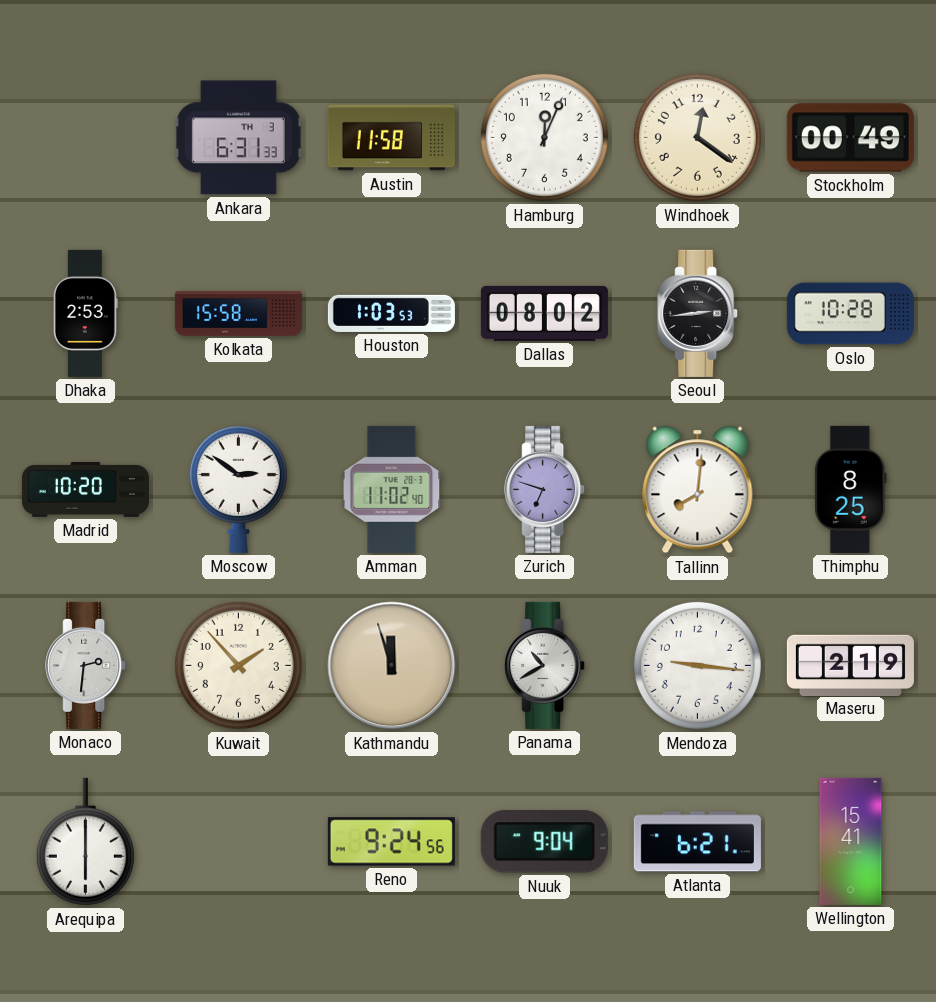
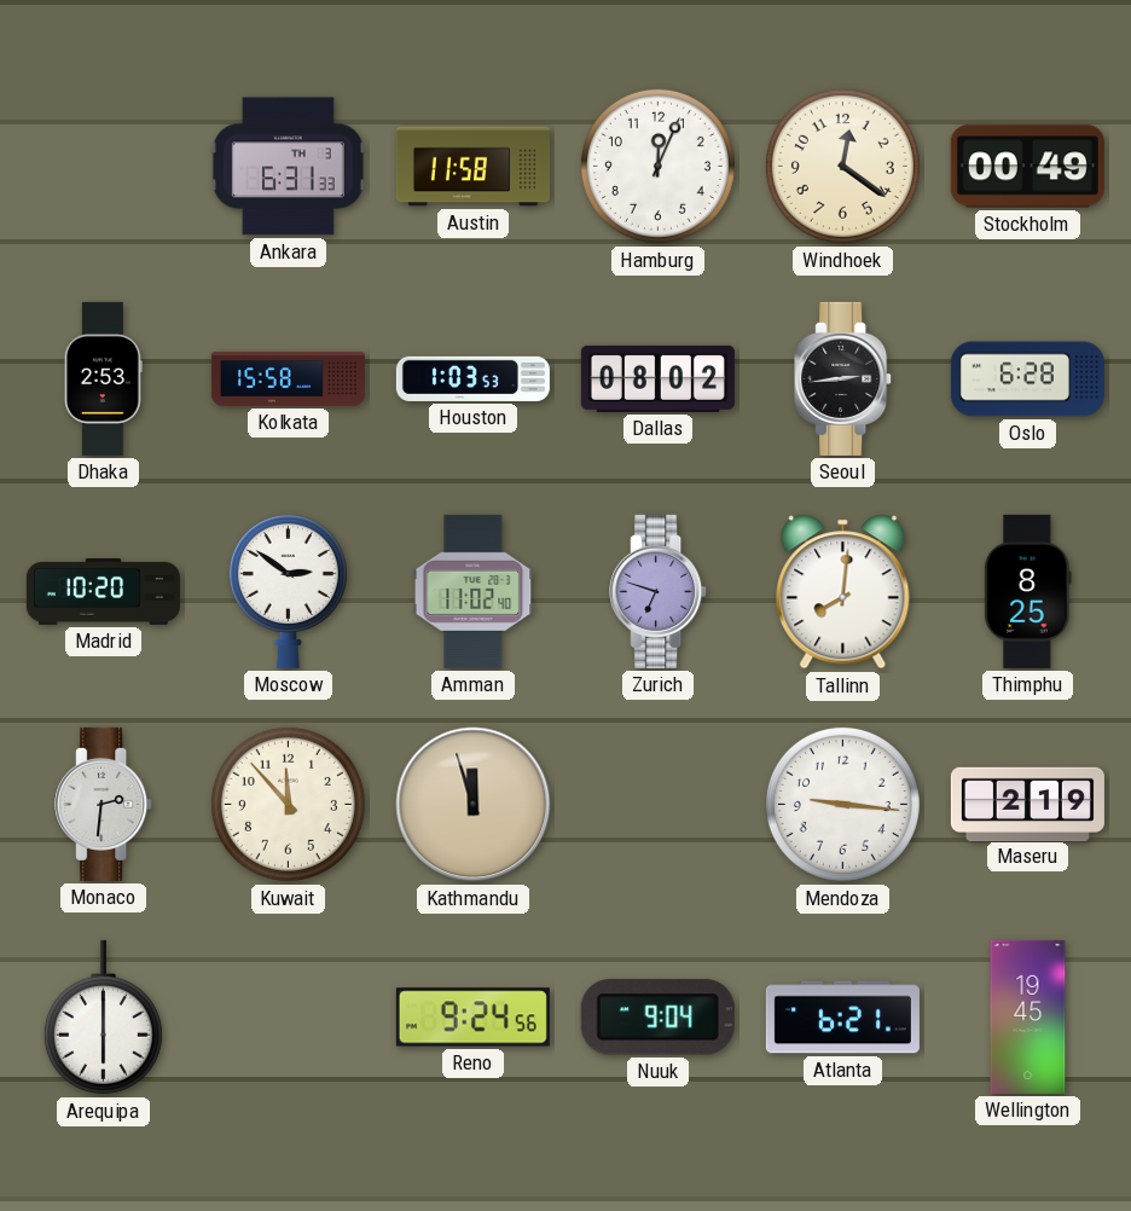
Oslo: 10:28 -> 6:28 (1027, 379)
Kuwait: 1:53 -> 11:53 (288, 804)
Panama: 10:40 -> none (545, 665)
Wellington: 15:41 -> 19:45 (1028, 1016)
